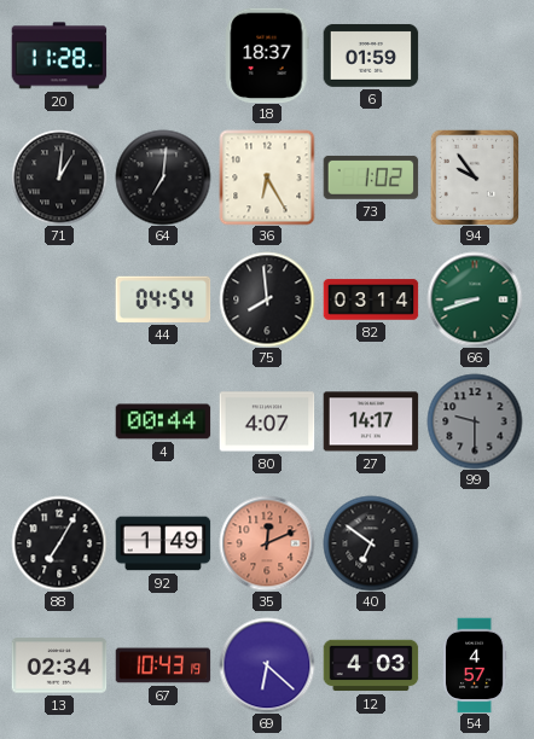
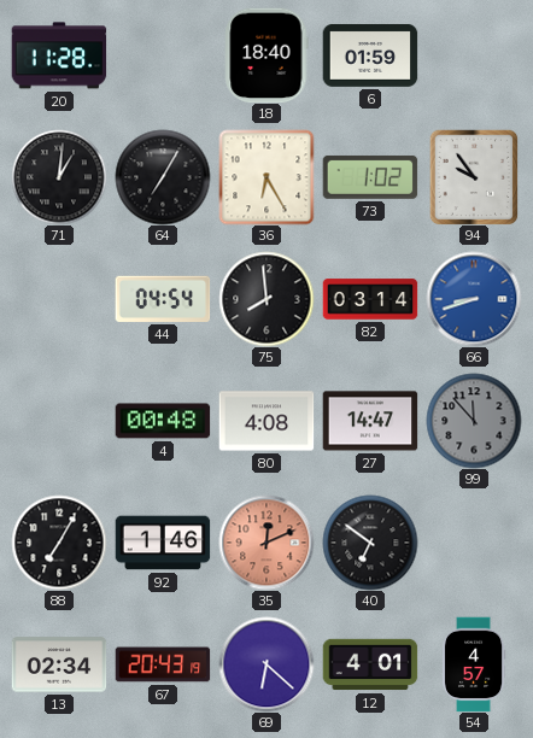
18: 18:37 -> 18:40 (266, 55)
64: 7:01 -> 7:05 (163, 177)
66 dial: green -> blue (474, 299)
4: 00:44 -> 00:48 (163, 421)
80: 4:07 -> 4:08 (266, 421)
27: 14:17 -> 14:47 (370, 421)
99: 9:30 -> 11:53 (474, 421)
92: 1:49 -> 1:46 (163, 543)
67: 10:43 -> 20:43 (163, 664)
12: 4:03 -> 4:01 (370, 664)
